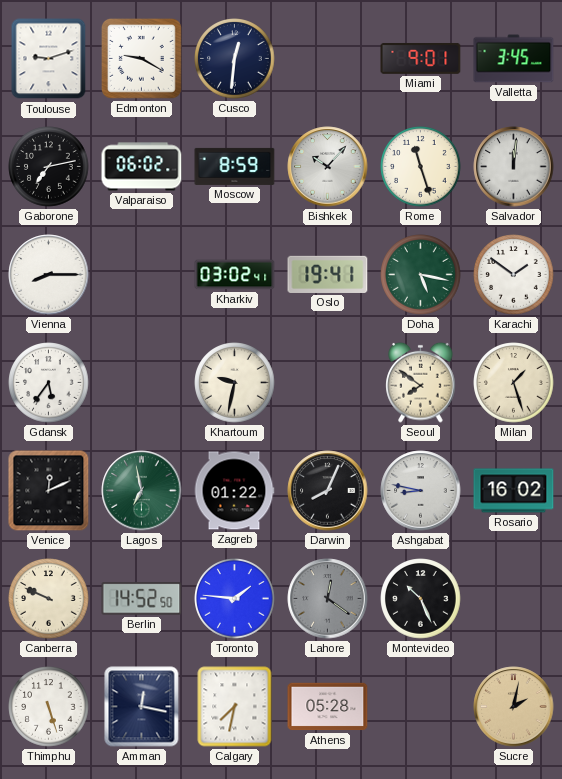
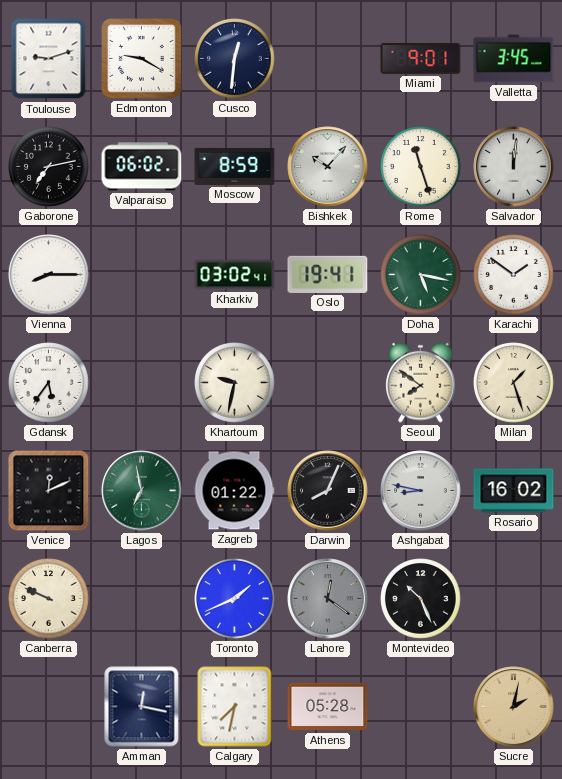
Berlin: 14:52 -> none (142, 599)
Toronto: 1:46 -> 1:41 (235, 599)
Thimphu: 5:27 -> none (49, 707)
